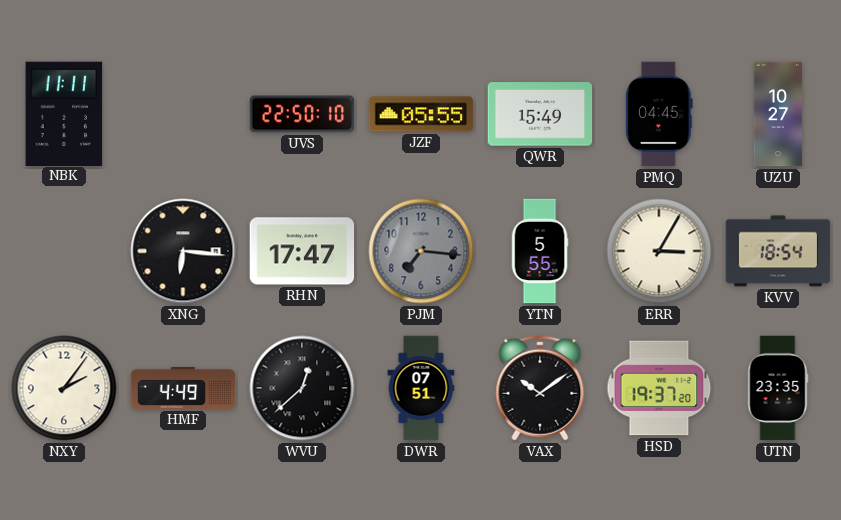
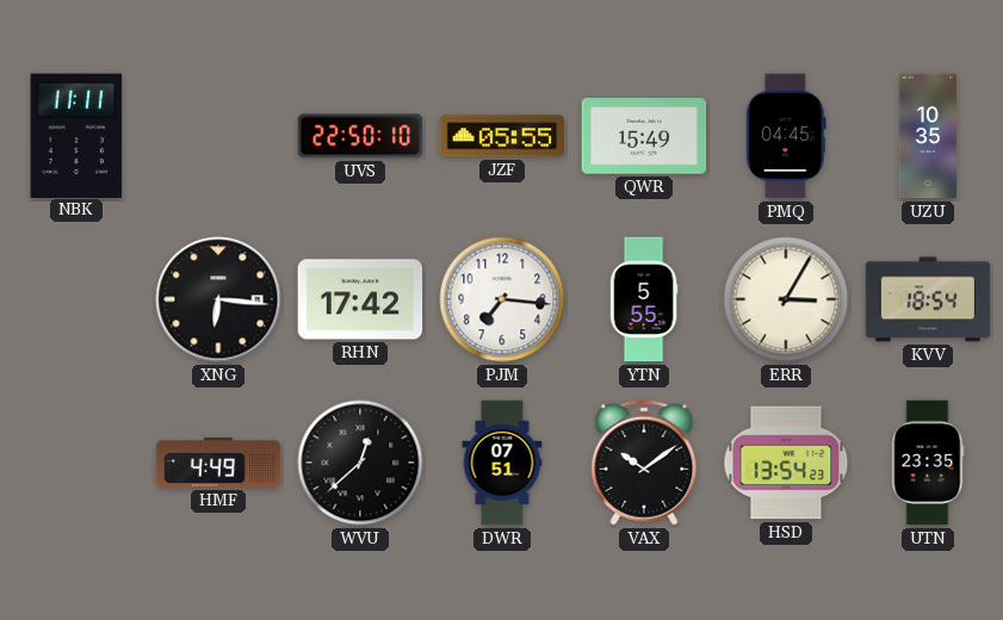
UZU: 10:27 -> 10:35 (928, 136)
RHN: 17:47 -> 17:42 (360, 299)
PJM dial: grey -> white (502, 299)
NXY: 2:06 -> none (64, 388)
HSD: 19:37 -> 13:54 (786, 463)
